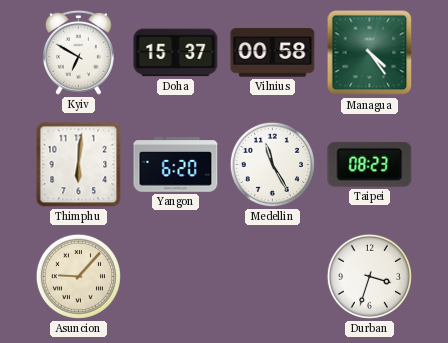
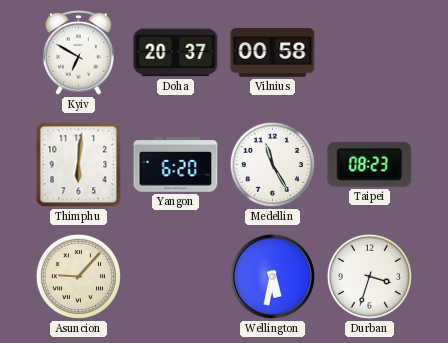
Doha: 15:37 -> 20:37 (176, 53)
Managua: 4:24 -> none (370, 53)
Wellington: none -> 5:32 (272, 276)
